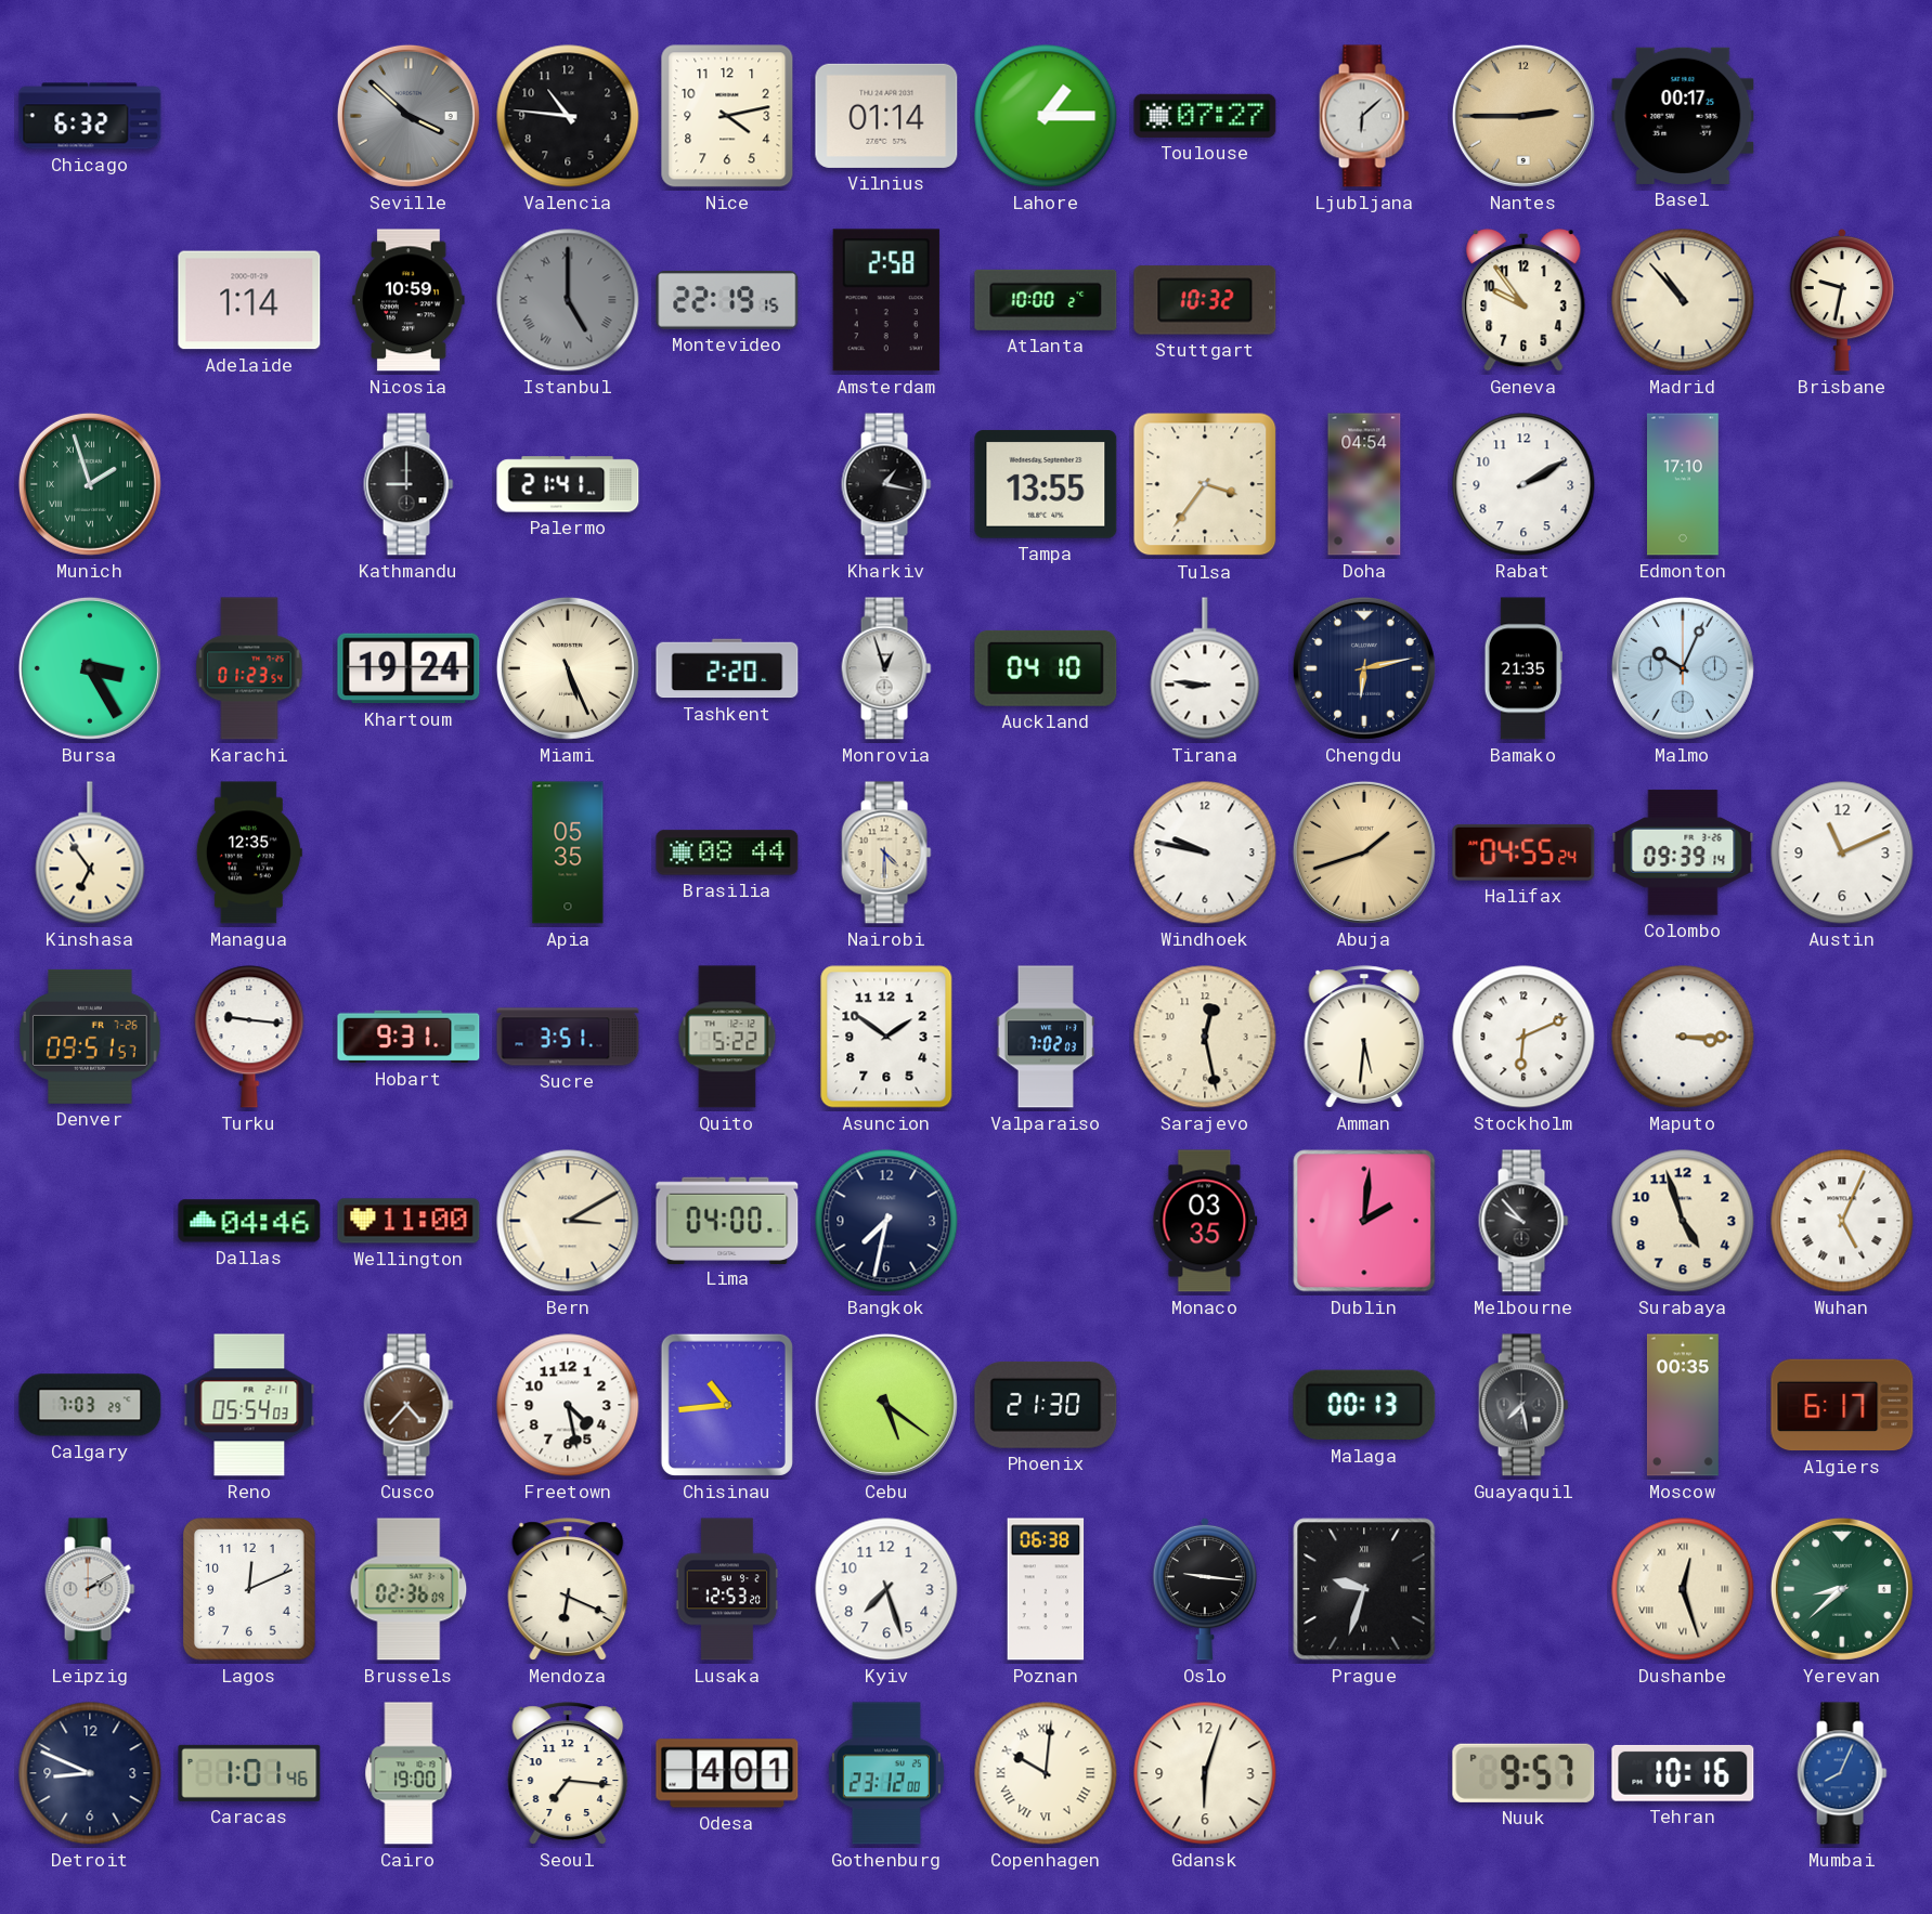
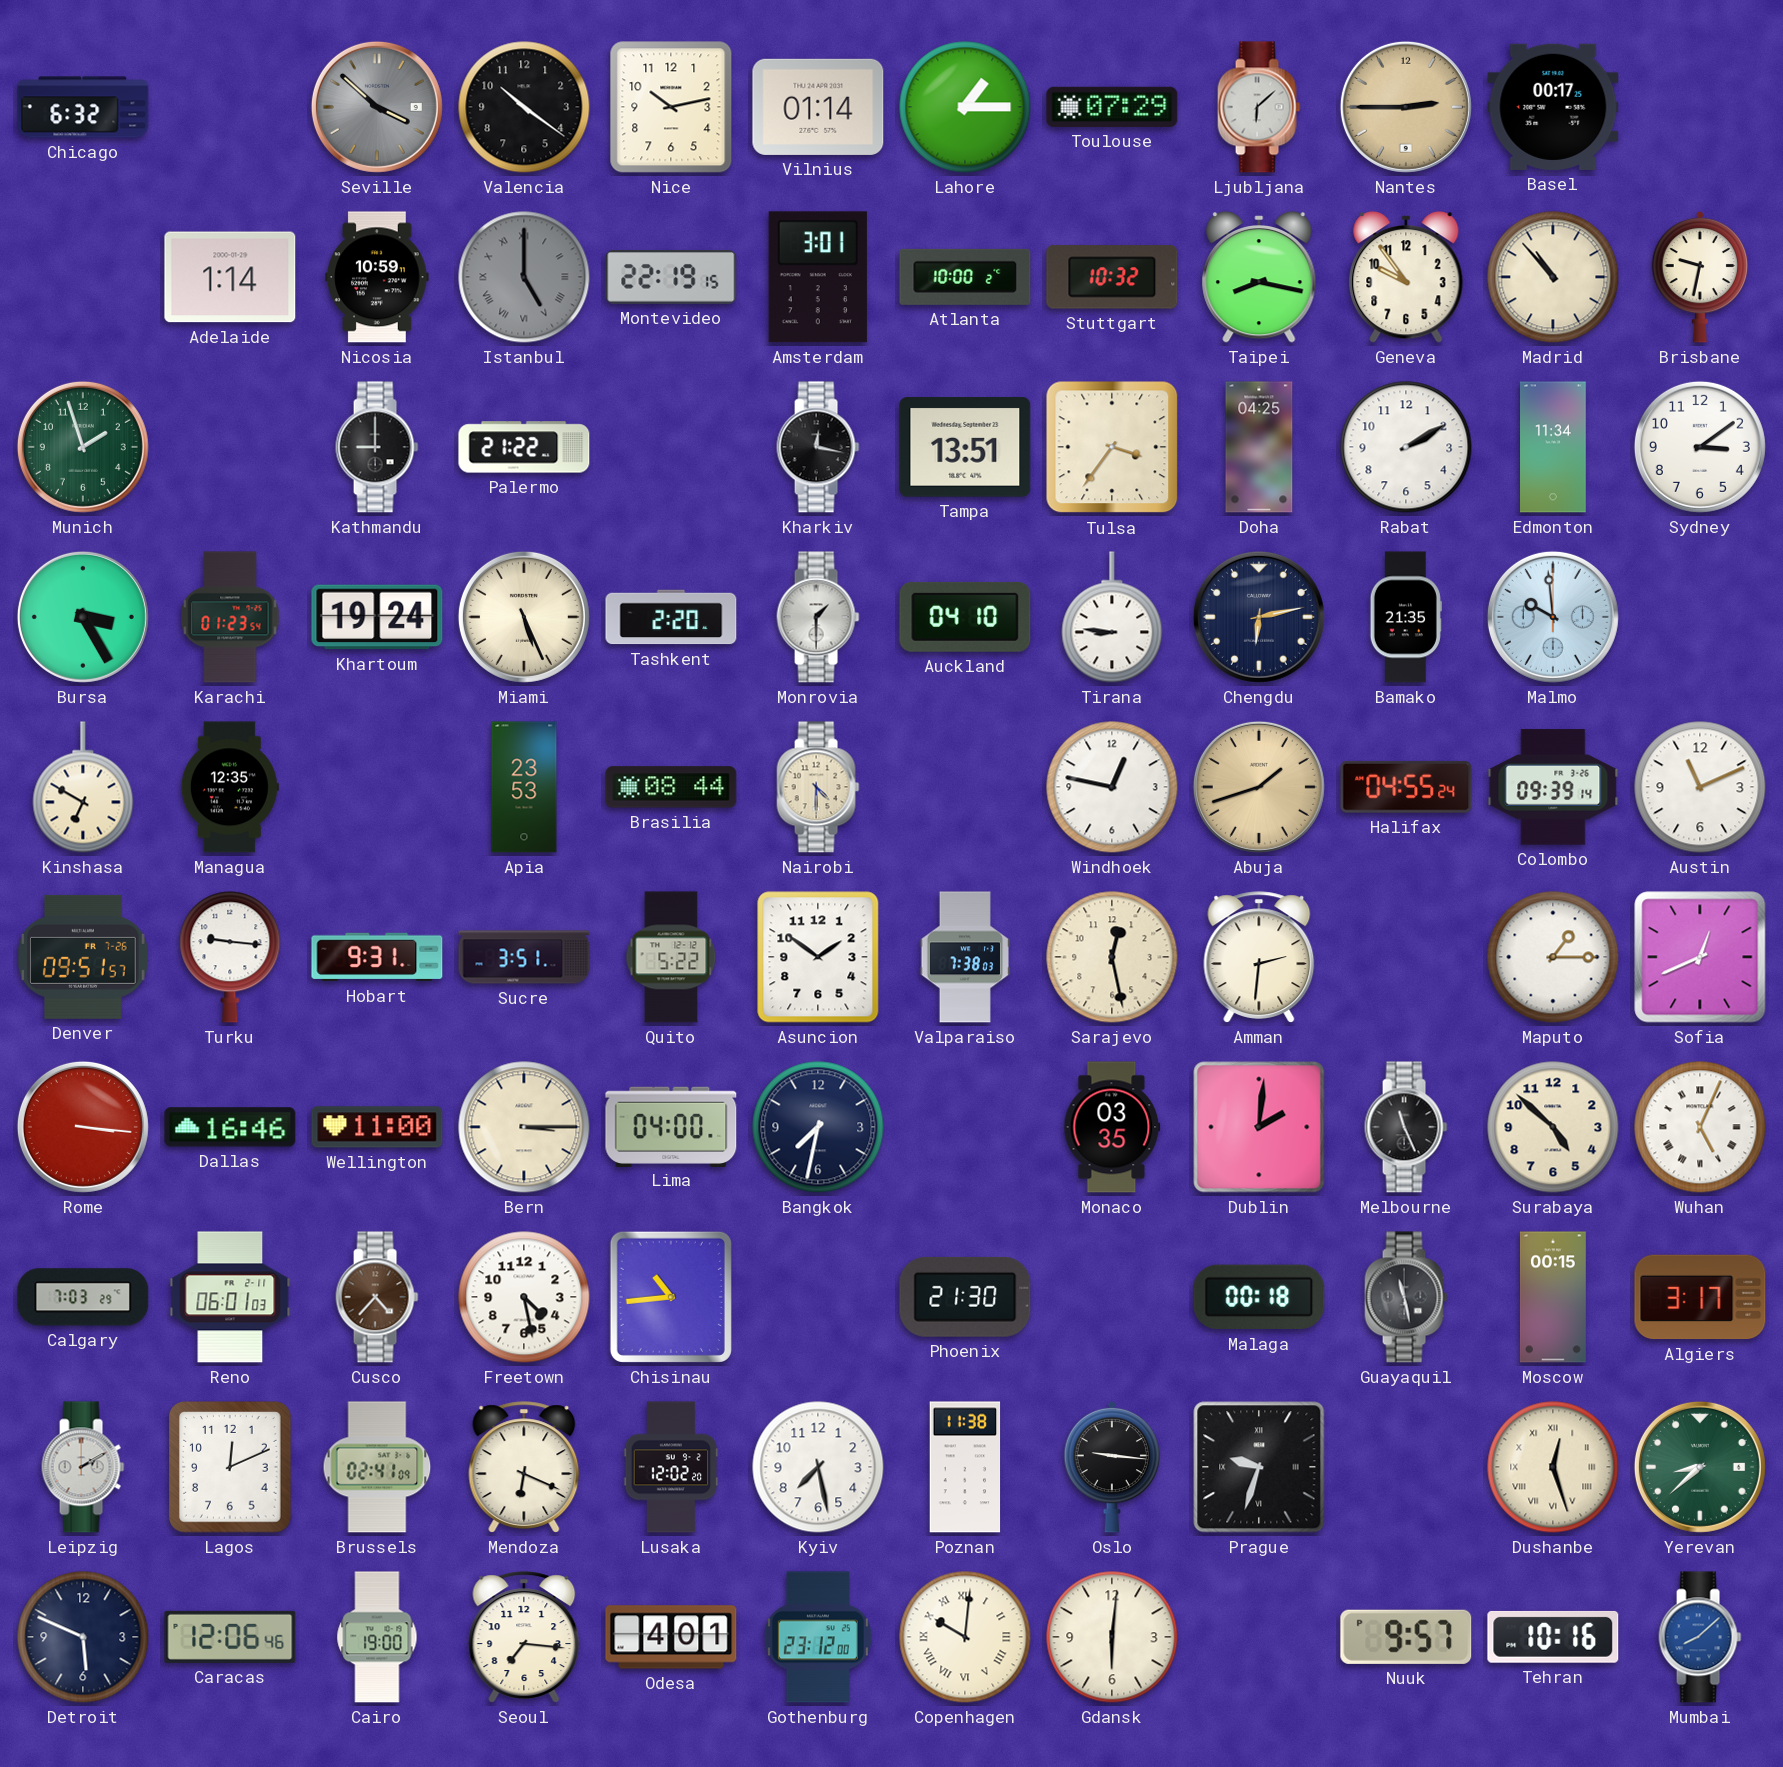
Valencia: 10:46 -> 10:21 (524, 107)
Nice: 4:13 -> 10:13 (671, 107)
Toulouse: 07:27 -> 07:29 (1112, 107)
Amsterdam: 2:58 -> 3:01 (818, 277)
Taipei: none -> 8:17 (1259, 278)
Munich numerals: Roman -> Arabic (83, 447)
Palermo: 21:41 -> 21:22 (524, 447)
Kharkiv: 1:17 -> 12:17 (818, 447)
Tampa: 13:55 -> 13:51 (965, 447)
Doha: 04:54 -> 04:25 (1259, 447)
Edmonton: 17:10 -> 11:34 (1554, 447)
Sydney: none -> 3:09 (1700, 447)
Monrovia: 12:57 -> 1:30 (818, 617)
Malmo: 10:04 -> 9:59 (1553, 617)
Kinshasa: 6:54 -> 6:50 (83, 787)
Apia: 05:35 -> 23:53 (524, 787)
Windhoek: 9:47 -> 12:47 (1112, 787)
Valparaiso: 7:02 -> 7:38 (965, 957)
Amman: 5:31 -> 2:31 (1259, 957)
Stockholm: 6:11 -> none (1523, 1037)
Maputo: 3:15 -> 1:15 (1553, 957)
Sofia: none -> 12:41 (1700, 957)
Rome: none -> 3:16 (83, 1127)
Dallas: 04:46 -> 16:46 (230, 1127)
Bern: 3:10 -> 3:15 (524, 1127)
Melbourne: 9:53 -> 11:26 (1406, 1127)
Surabaya: 4:57 -> 4:52 (1553, 1127)
Reno: 05:54 -> 06:01 (230, 1297)
Cebu: 5:21 -> none (886, 1405)
Malaga: 00:13 -> 00:18 (1259, 1297)
Guayaquil: 7:28 -> 11:28 (1406, 1297)
Moscow: 00:35 -> 00:15 (1553, 1297)
Algiers: 6:17 -> 3:17 (1700, 1297)
Brussels: 02:36 -> 02:41 (377, 1467)
Lusaka: 12:53 -> 12:02 (671, 1467)
Kyiv: 7:27 -> 7:28 (818, 1467)
Poznan: 06:38 -> 11:38 (965, 1467)
Detroit: 8:49 -> 5:49 (83, 1637)
Caracas: 1:01 -> 12:06 (230, 1637)
Gdansk: 6:03 -> 6:01 (1112, 1637)
Mumbai: 8:04 -> 8:08 (1700, 1637)
